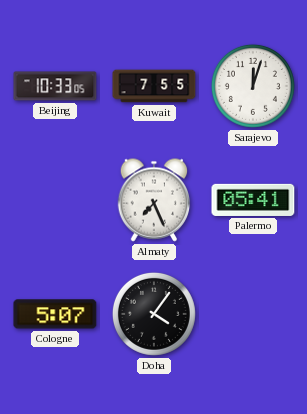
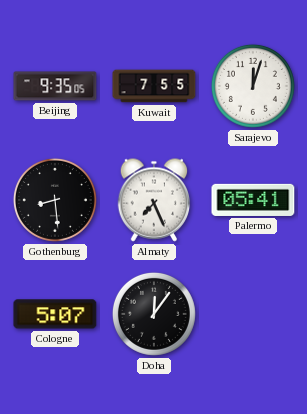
Beijing: 10:33 -> 9:35 (55, 86)
Gothenburg: none -> 8:29 (55, 200)
Doha: 4:06 -> 12:06 (154, 314)
